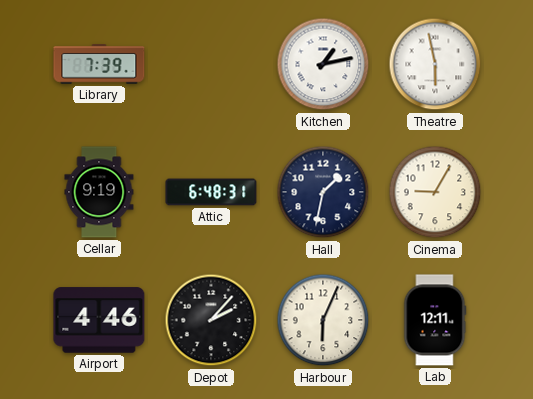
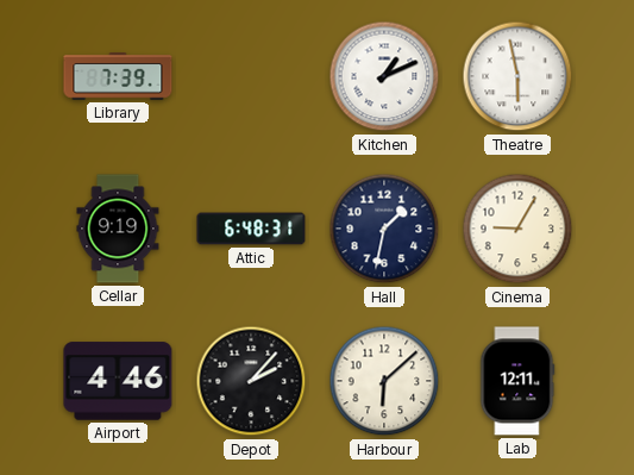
Kitchen: 1:13 -> 1:11 (384, 76)
Harbour: 6:04 -> 6:08 (384, 381)
